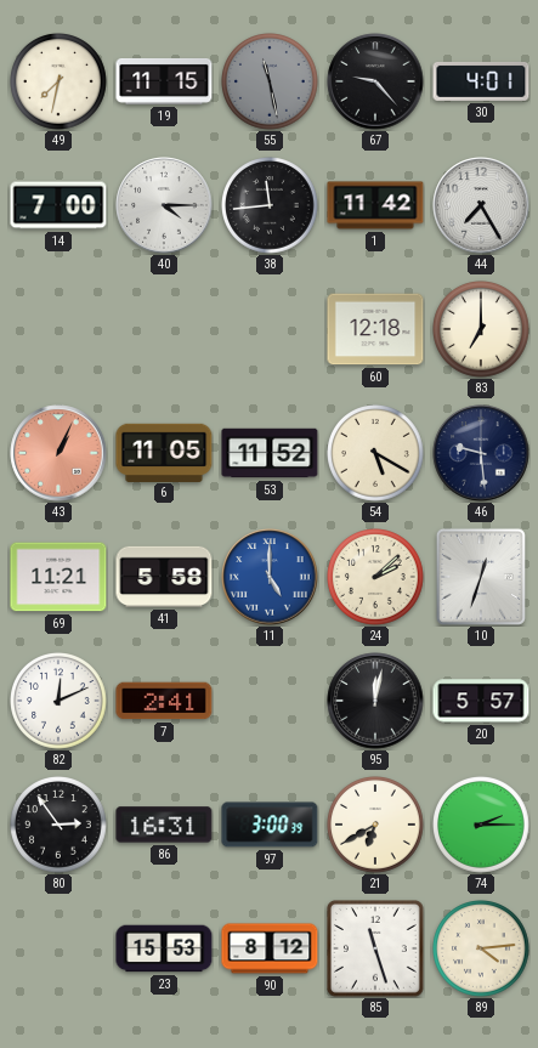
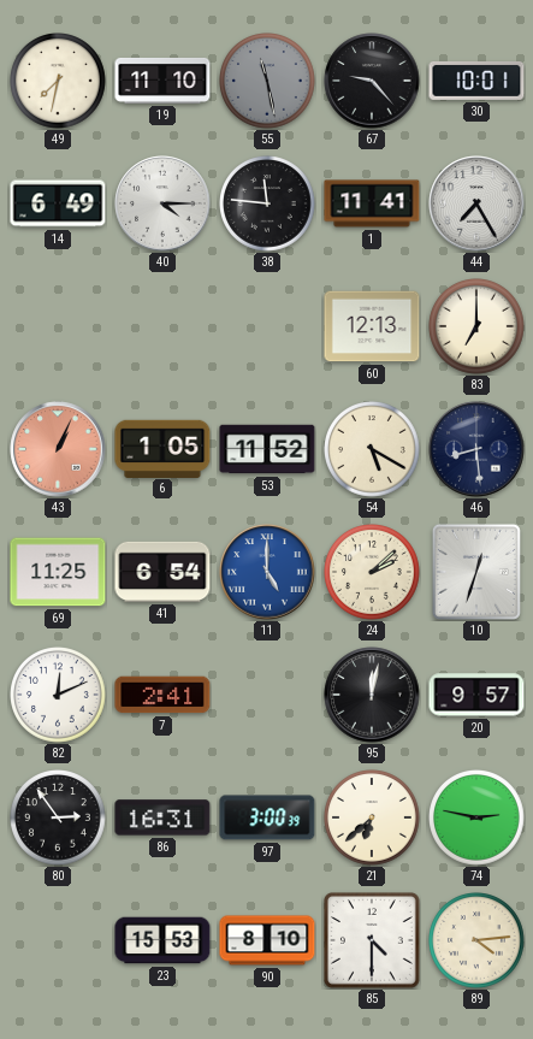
19: 11:15 -> 11:10 (162, 81)
30: 4:01 -> 10:01 (476, 81)
14: 7:00 -> 6:49 (58, 203)
38: 11:44 -> 11:46 (268, 205)
1: 11:42 -> 11:41 (372, 203)
60: 12:18 -> 12:13 (372, 326)
6: 11:05 -> 1:05 (162, 448)
46: 9:29 -> 8:29 (476, 449)
69: 11:21 -> 11:25 (58, 572)
41: 5:58 -> 6:54 (162, 572)
20: 5:57 -> 9:57 (476, 695)
21: 6:40 -> 6:38 (373, 819)
74: 2:15 -> 2:47 (478, 819)
90: 8:12 -> 8:10 (267, 940)
85: 11:27 -> 4:30 (373, 941)
